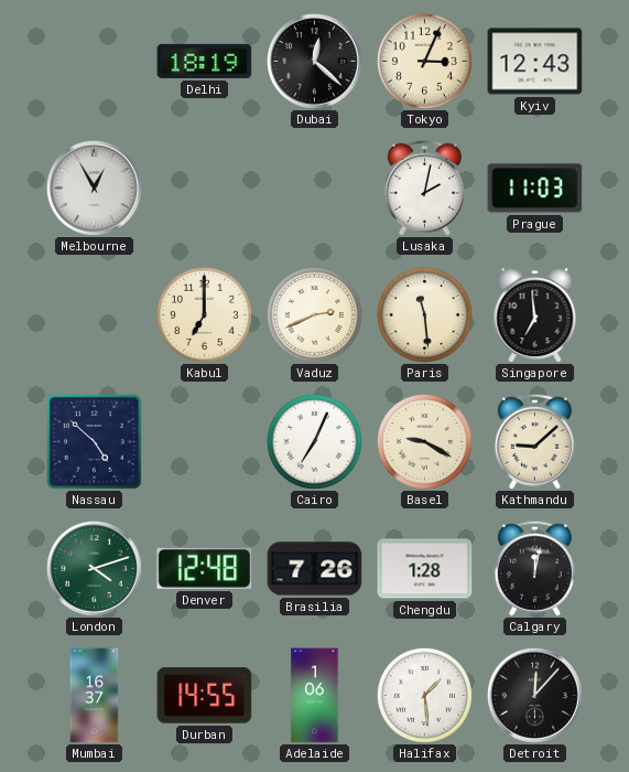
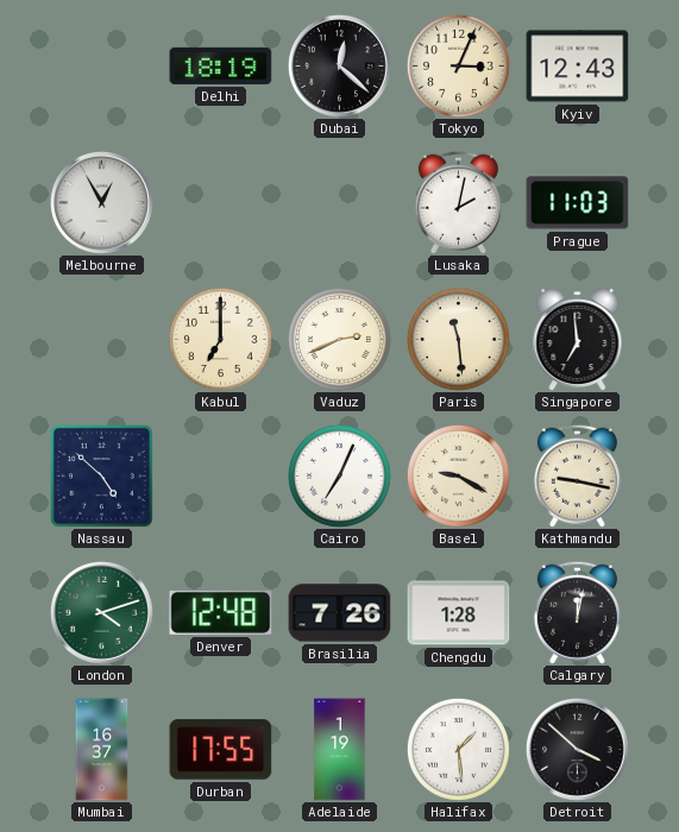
Kathmandu: 9:08 -> 9:17 (577, 475)
Durban: 14:55 -> 17:55 (221, 750)
Adelaide: 1:06 -> 1:19 (340, 750)
Detroit: 12:07 -> 3:52 (577, 749)
